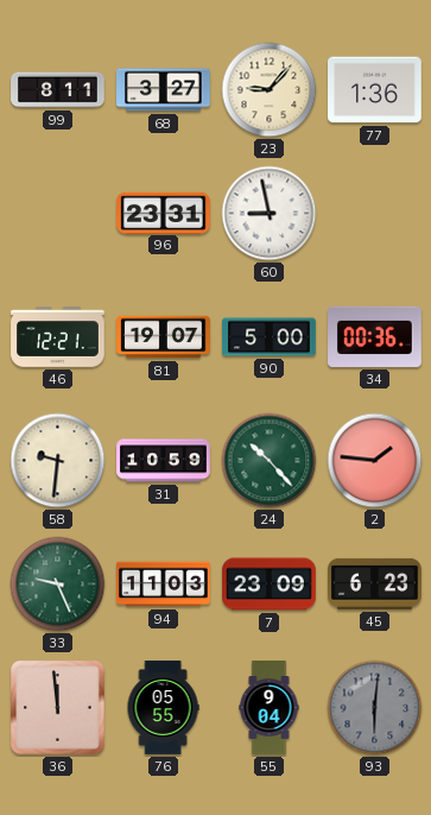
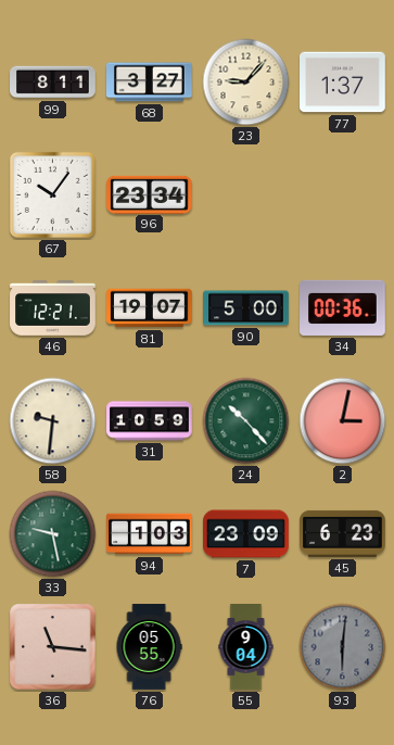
77: 1:36 -> 1:37 (343, 83)
67: none -> 10:06 (52, 194)
96: 23:31 -> 23:34 (150, 194)
60: 8:58 -> none (270, 214)
2: 1:46 -> 3:02 (343, 421)
33: 9:26 -> 9:28 (53, 534)
94: 11:03 -> 1:03 (150, 534)
36: 11:59 -> 11:16 (53, 647)
